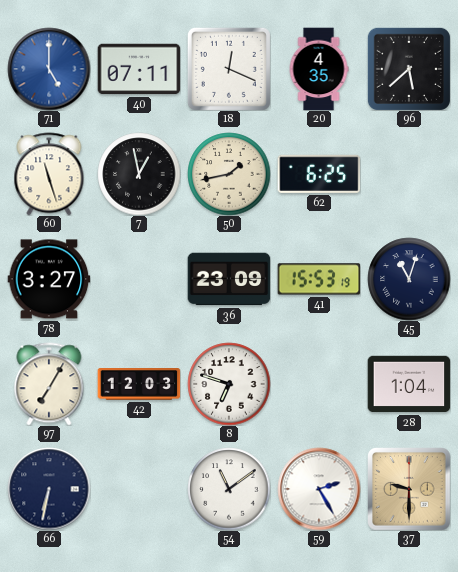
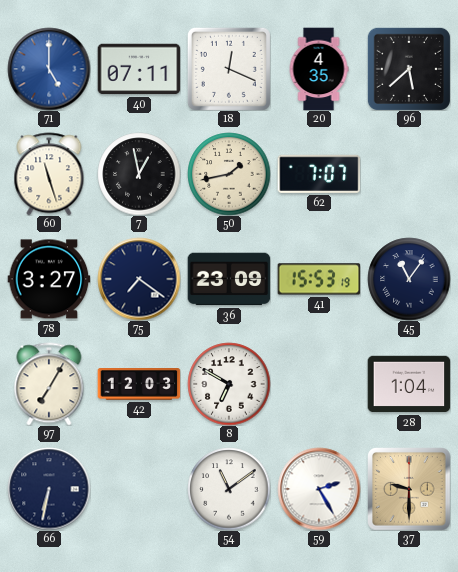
62: 6:25 -> 7:07 (319, 174)
75: none -> 7:21 (139, 279)
45: 11:03 -> 11:06 (409, 279)
8: 6:48 -> 6:50 (229, 384)
